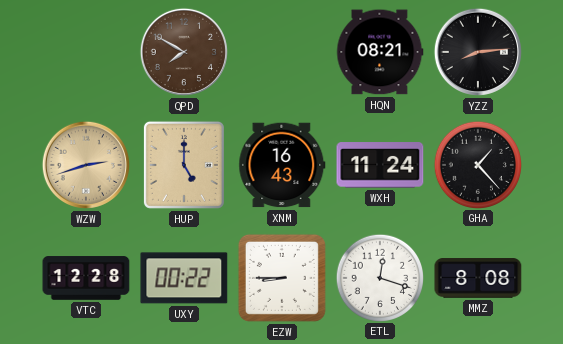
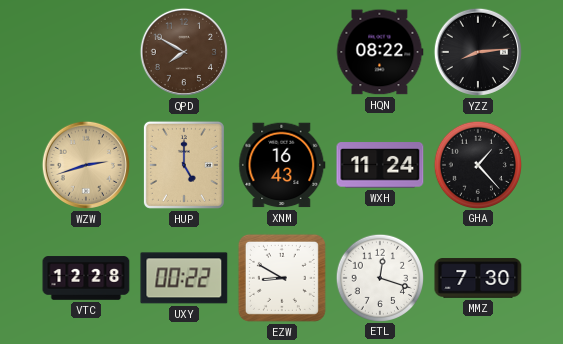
HQN: 08:21 -> 08:22 (380, 52)
EZW: 8:45 -> 8:50 (282, 278)
MMZ: 8:08 -> 7:30 (478, 278)
